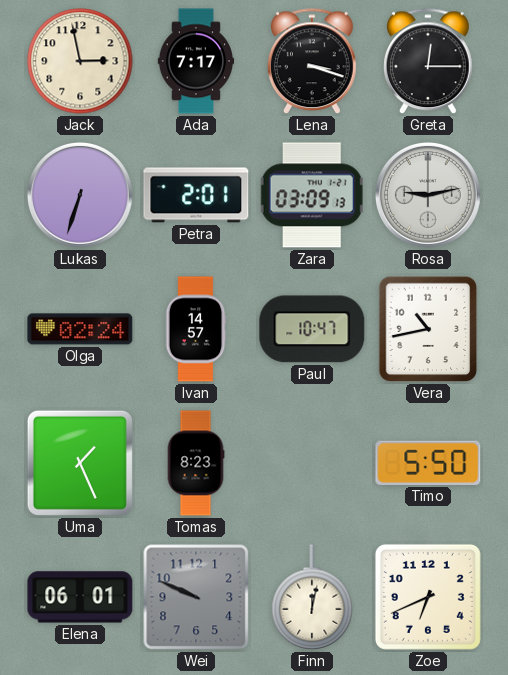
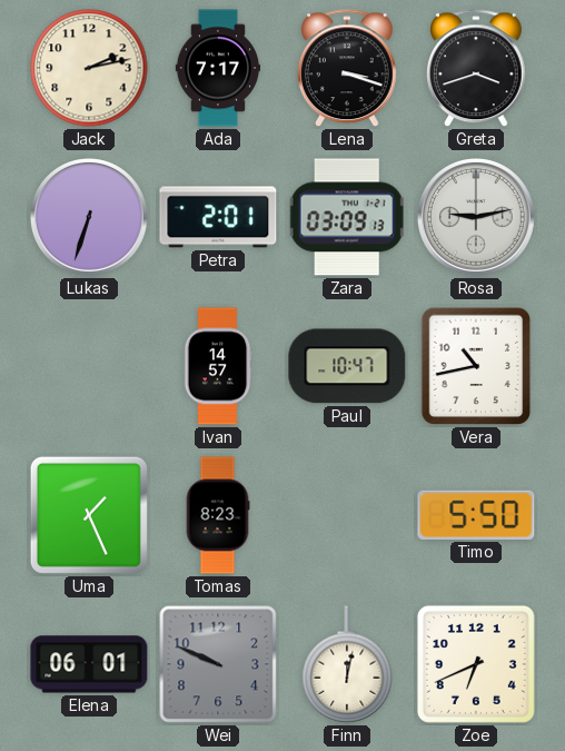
Jack: 2:58 -> 2:13 (89, 68)
Greta: 12:15 -> 3:42 (477, 69)
Olga: 02:24 -> none (80, 329)
